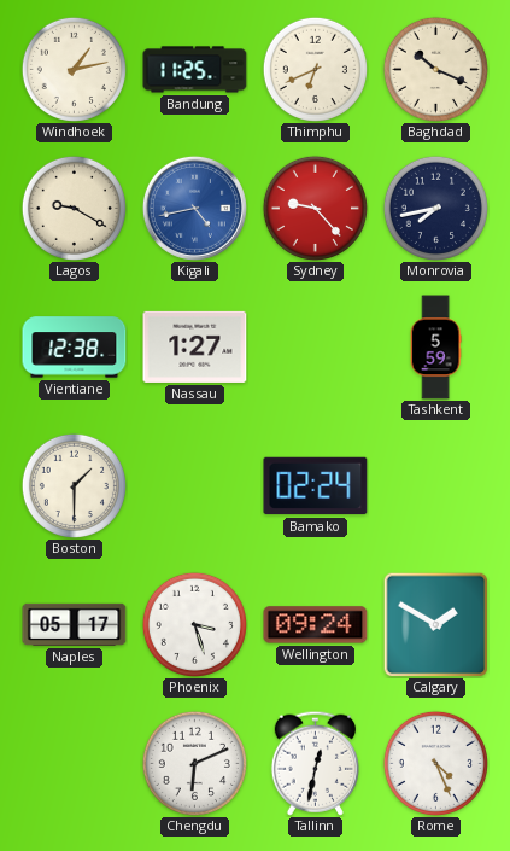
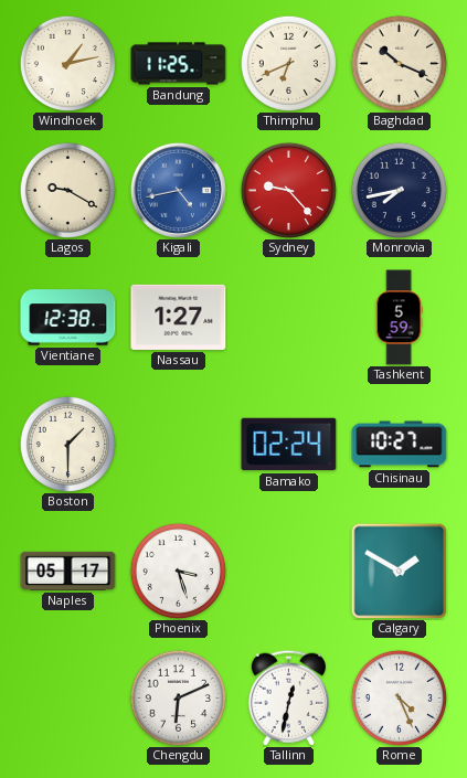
Chisinau: none -> 10:27 (400, 445)
Wellington: 09:24 -> none (316, 625)
